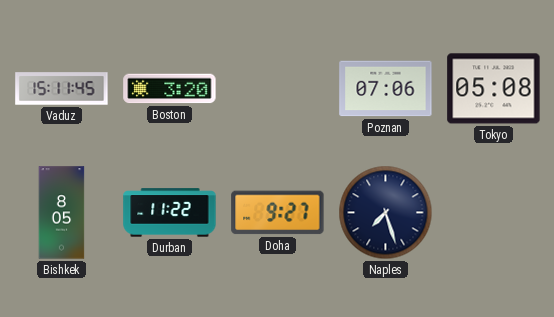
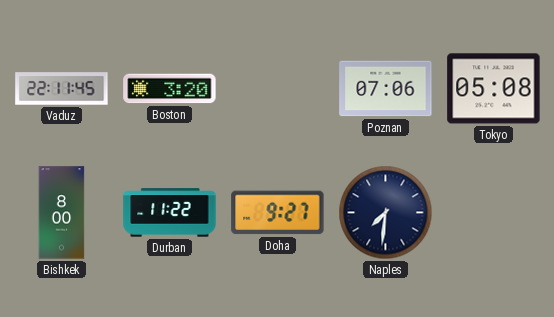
Vaduz: 15:11 -> 22:11 (62, 89)
Bishkek: 8:05 -> 8:00 (62, 213)
Naples: 7:27 -> 7:31 (386, 213)
